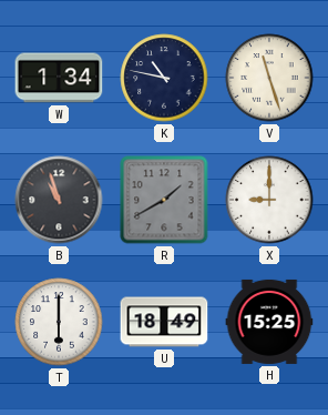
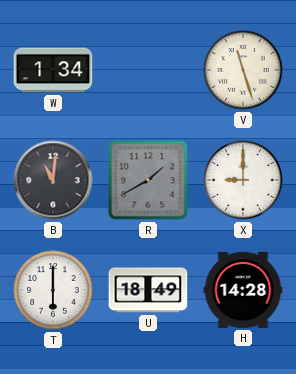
K: 10:47 -> none (164, 78)
B: 10:57 -> 11:01 (53, 180)
H: 15:25 -> 14:28 (243, 290)
